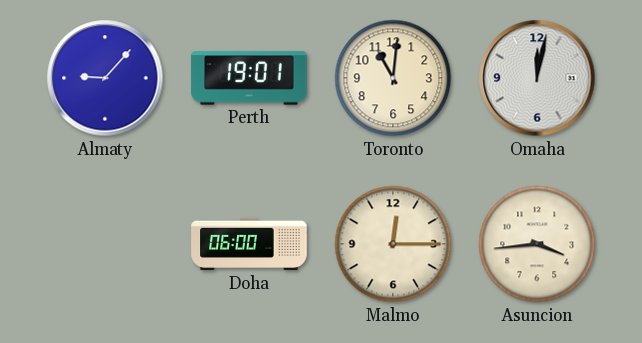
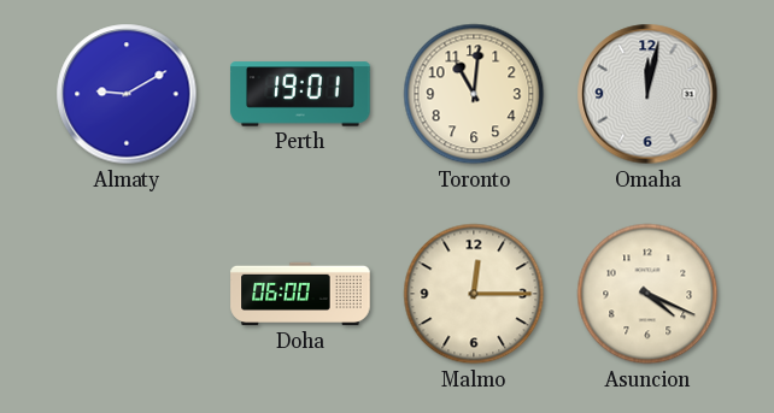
Almaty: 9:07 -> 9:10 (127, 94)
Asuncion: 3:44 -> 4:19 (647, 294)
